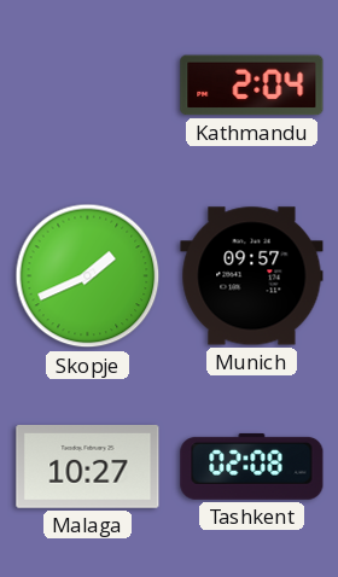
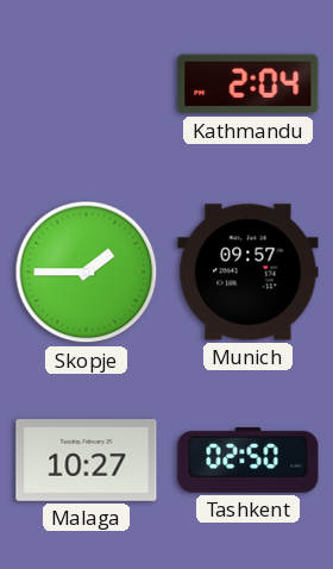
Skopje: 1:41 -> 1:45 (87, 273)
Tashkent: 02:08 -> 02:50 (249, 459)
